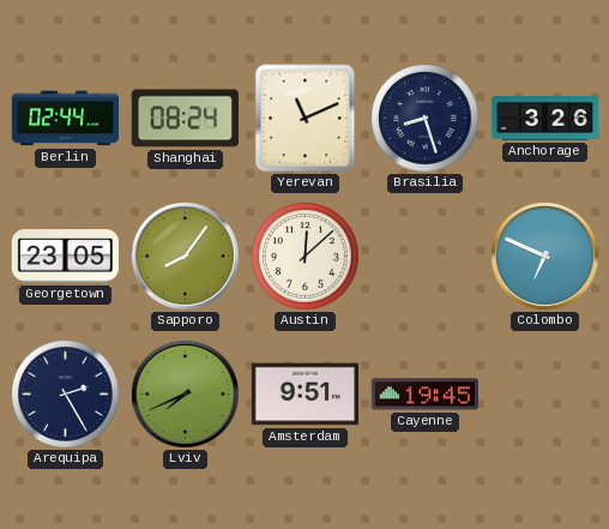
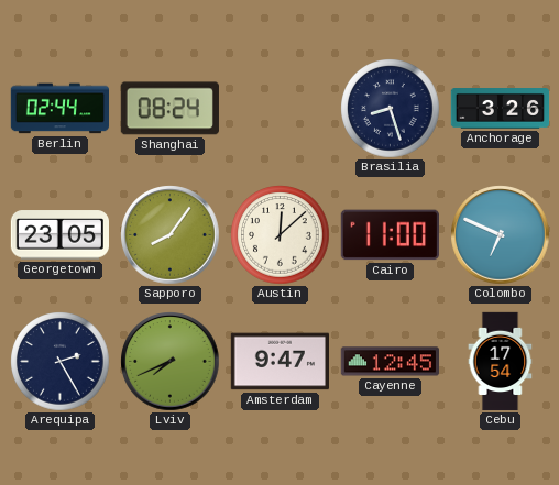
Yerevan: 11:11 -> none (306, 119)
Cairo: none -> 11:00 (390, 235)
Amsterdam: 9:51 -> 9:47 (279, 362)
Cayenne: 19:45 -> 12:45 (390, 362)
Cebu: none -> 17:54 (501, 362)
